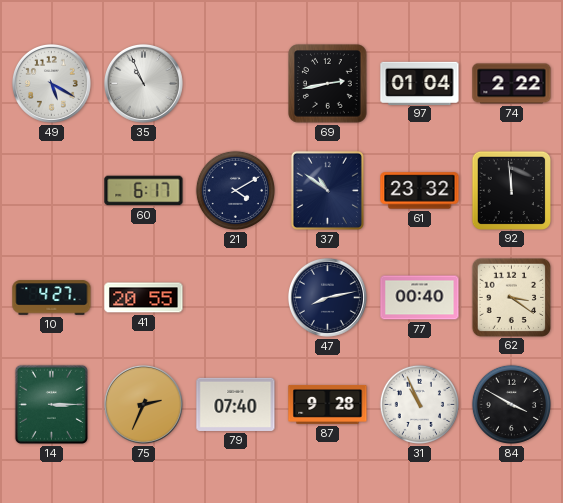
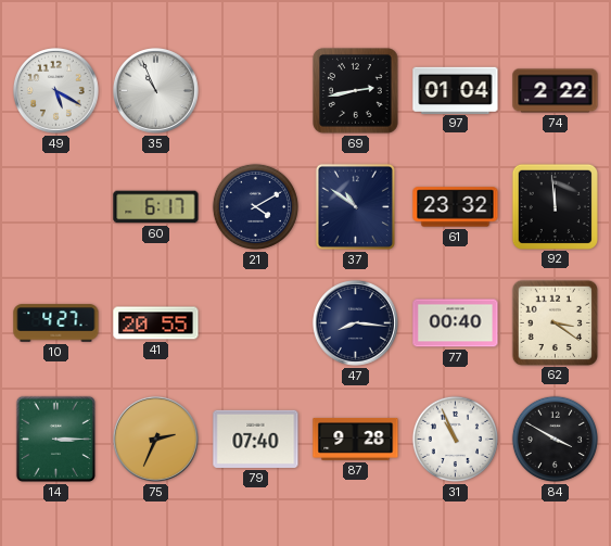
47: 8:13 -> 8:16 (355, 322)
